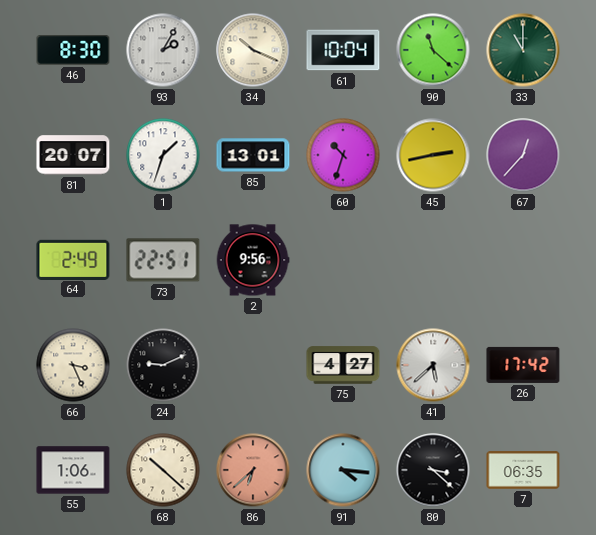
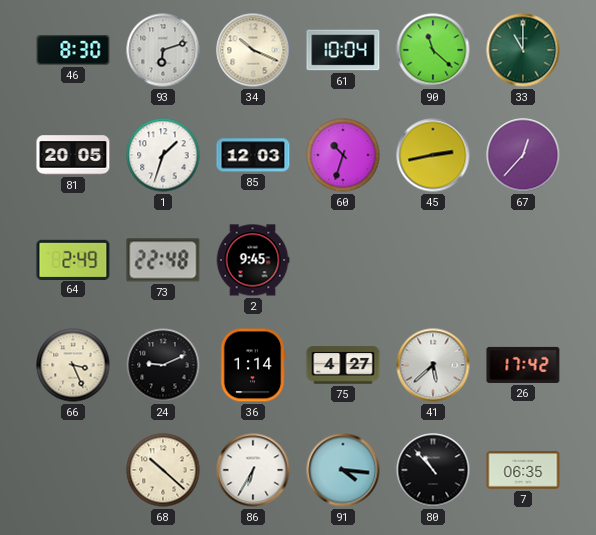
93: 2:05 -> 6:12 (163, 50)
81: 20:07 -> 20:05 (73, 155)
85: 13:01 -> 12:03 (253, 155)
73: 22:51 -> 22:48 (163, 260)
2: 9:56 -> 9:45 (253, 260)
36: none -> 1:14 (253, 365)
55: 1:06 -> none (73, 470)
86: 6:38 -> 6:35 (253, 470)
86 dial: salmon -> white (253, 470)
80: 3:22 -> 10:53 (433, 470)
